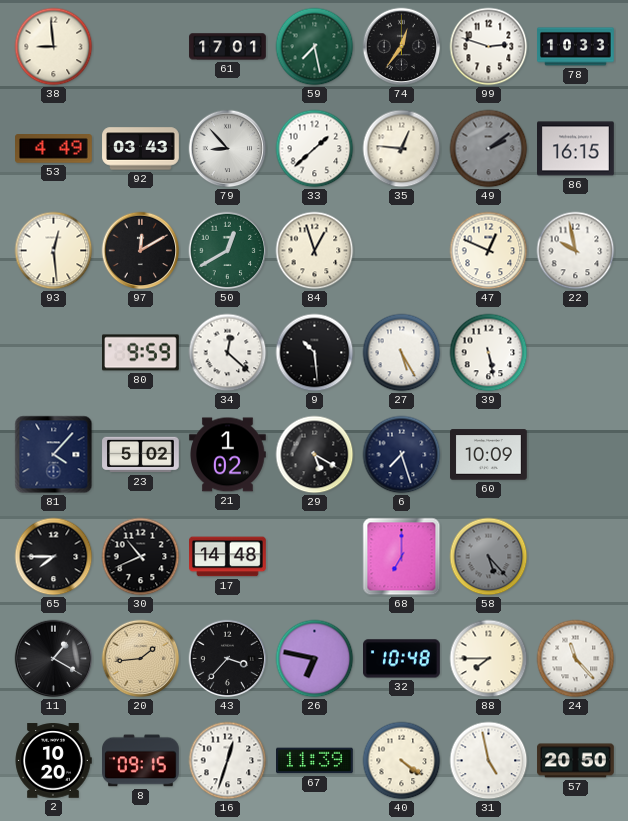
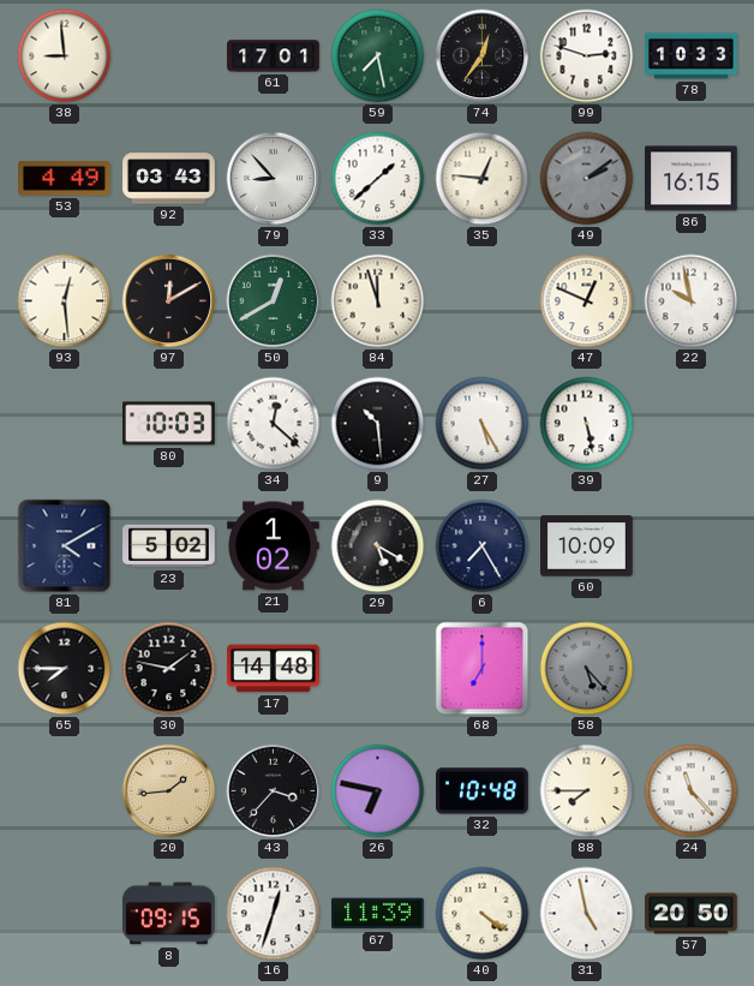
84: 12:57 -> 11:57 (378, 301)
80: 9:59 -> 10:03 (169, 424)
81: 4:07 -> 4:10 (65, 546)
6: 7:27 -> 7:25 (483, 546)
30: 10:41 -> 1:47 (169, 669)
11: 1:20 -> none (54, 659)
2: 10:20 -> none (53, 761)
